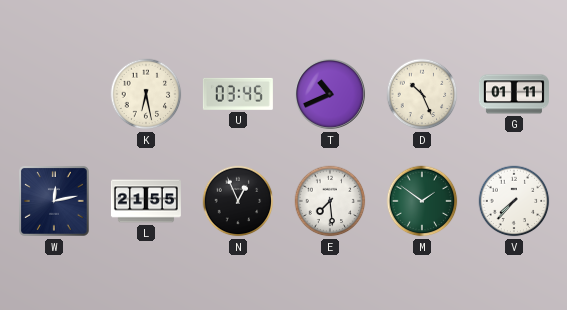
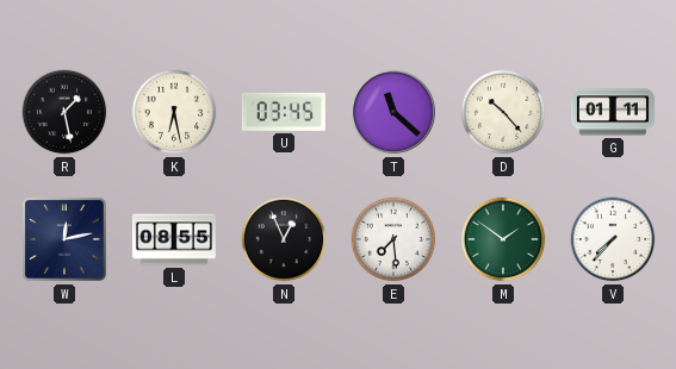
R: none -> 1:28 (64, 112)
T: 10:41 -> 11:22 (393, 112)
D: 10:26 -> 10:23 (503, 112)
L: 21:55 -> 08:55 (174, 239)
